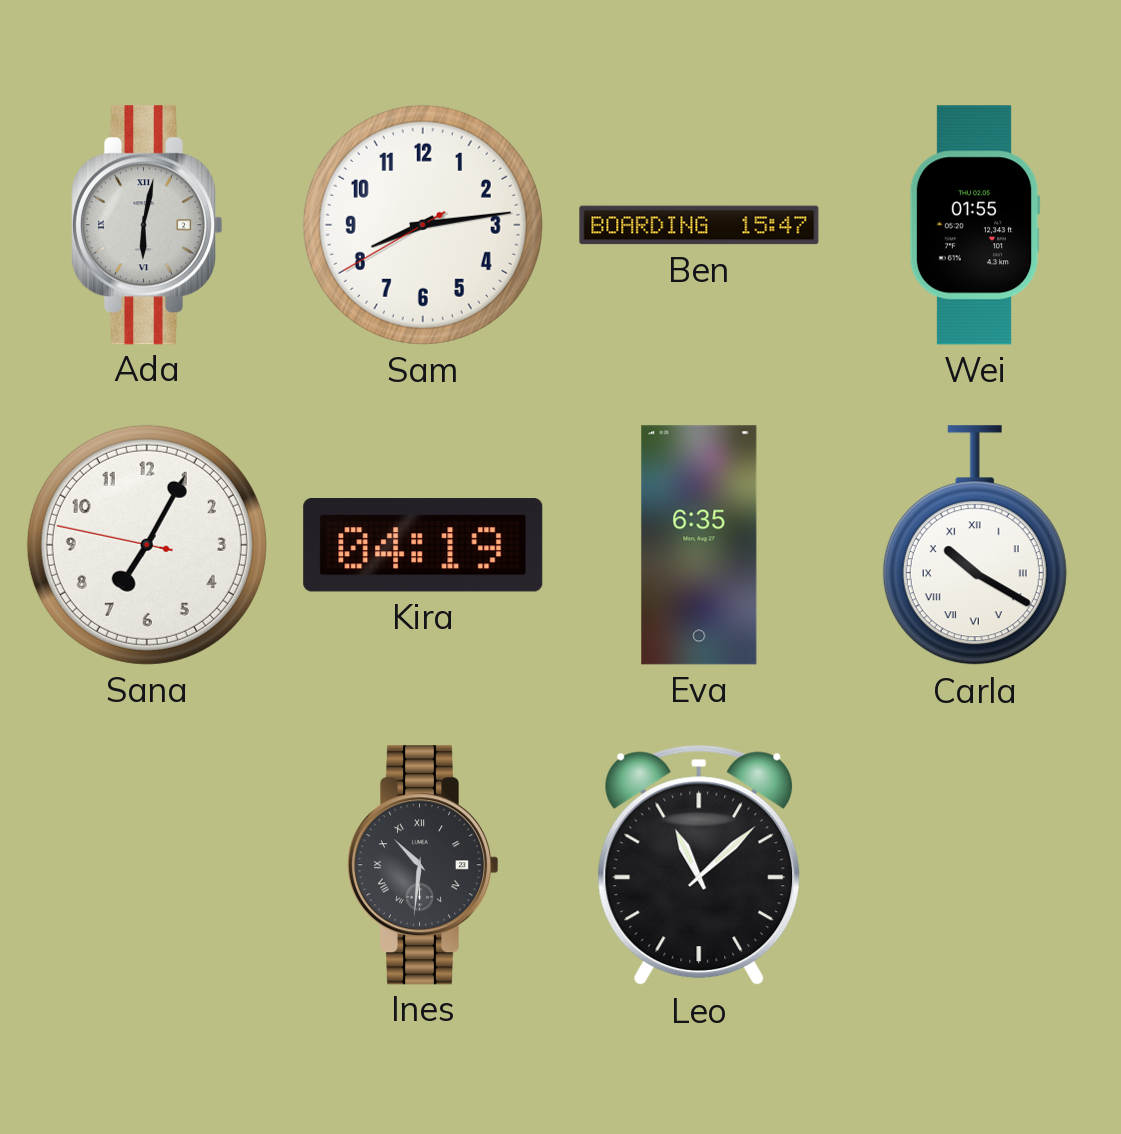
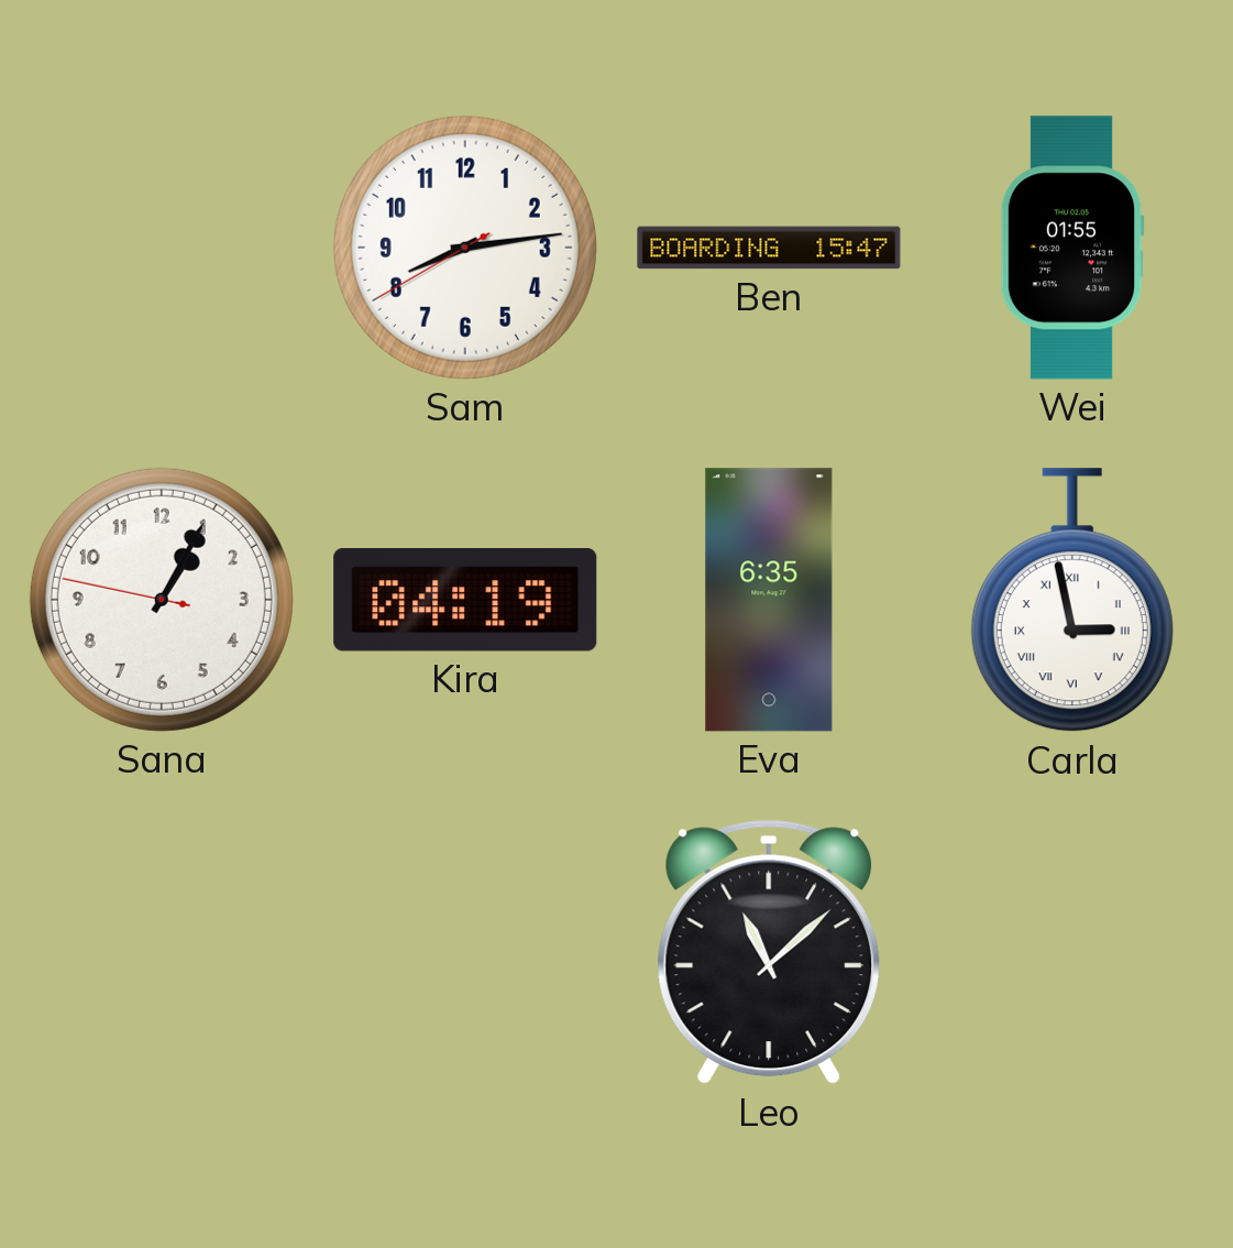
Ada: 6:02 -> none (147, 225)
Sana: 7:04 -> 1:04 (162, 600)
Carla: 10:20 -> 2:58 (1072, 601)
Ines: 10:31 -> none (423, 865)
